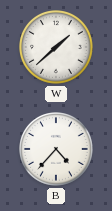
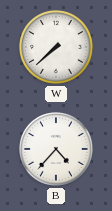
W: 1:38 -> 7:38 (57, 48)
